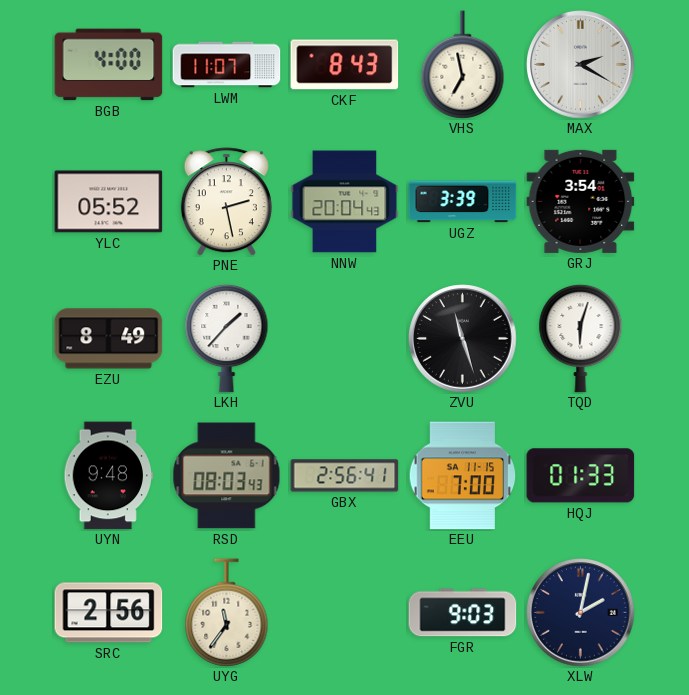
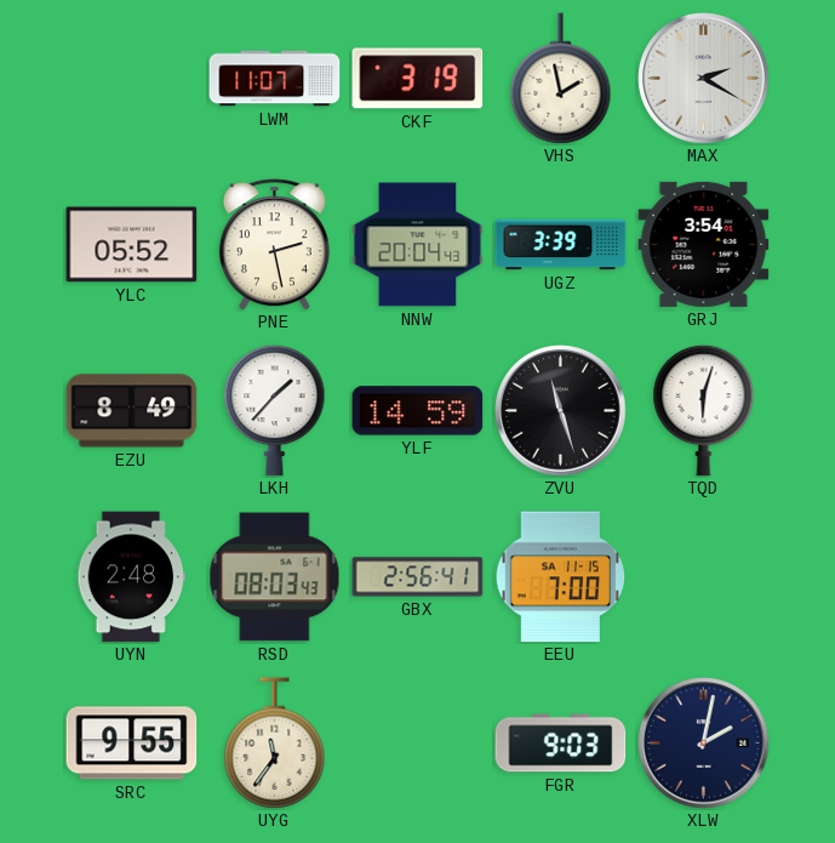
BGB: 4:00 -> none (109, 65)
CKF: 8:43 -> 3:19 (418, 79)
VHS: 6:58 -> 1:58 (561, 79)
YLF: none -> 14:59 (418, 411)
UYN: 9:48 -> 2:48 (132, 577)
HQJ: 01:33 -> none (581, 476)
SRC: 2:56 -> 9:55 (132, 744)
